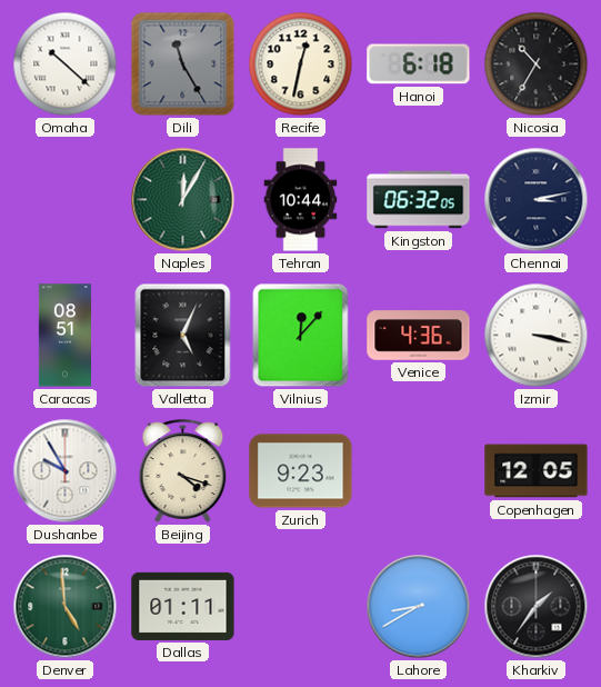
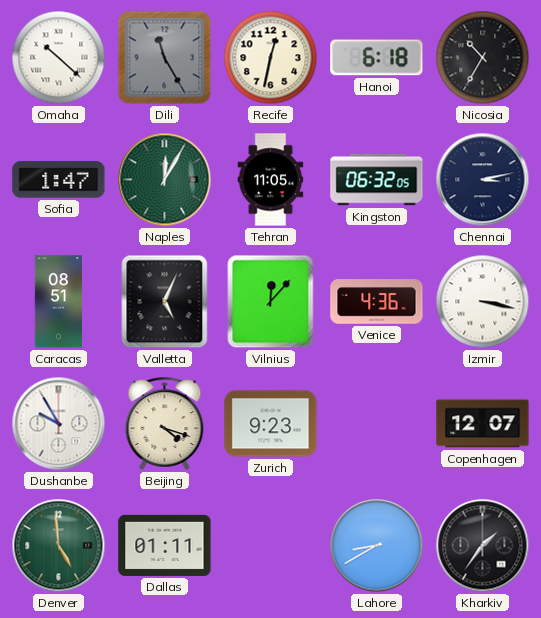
Sofia: none -> 1:47 (59, 180)
Tehran: 10:44 -> 11:05 (271, 180)
Copenhagen: 12:05 -> 12:07 (483, 424)
